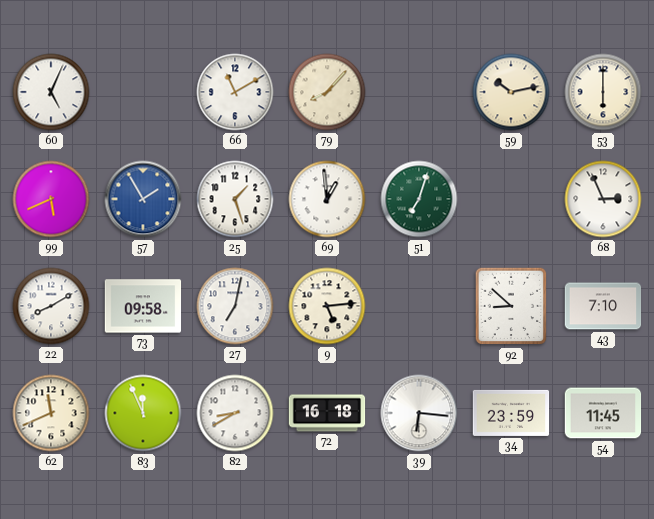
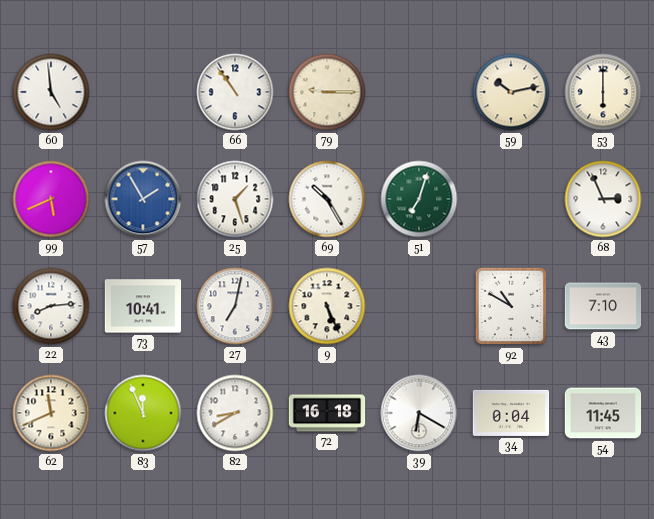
60: 5:04 -> 4:59 (51, 92)
66: 11:10 -> 10:54 (235, 92)
79: 8:07 -> 9:15 (327, 92)
69: 12:59 -> 10:25 (327, 199)
22: 8:10 -> 8:14 (51, 306)
73: 09:58 -> 10:41 (143, 306)
9: 5:14 -> 5:26 (327, 306)
92: 8:52 -> 10:50 (511, 306)
39: 6:16 -> 6:20 (419, 413)
34: 23:59 -> 0:04 (511, 413)
